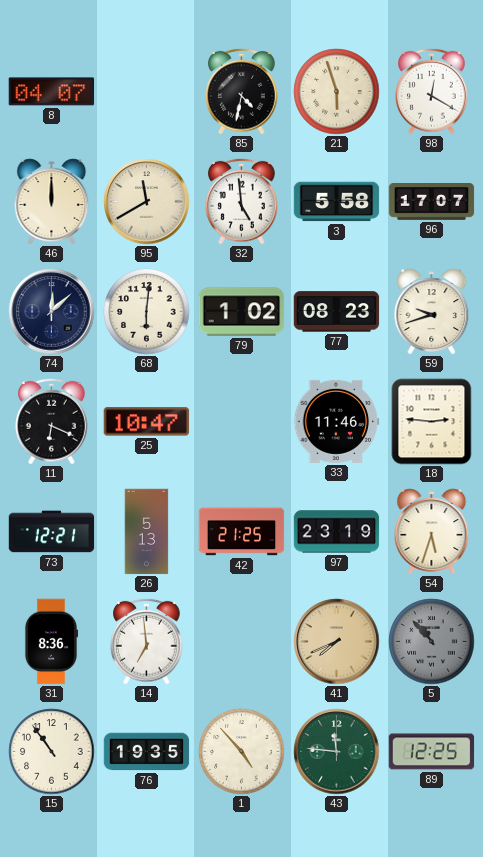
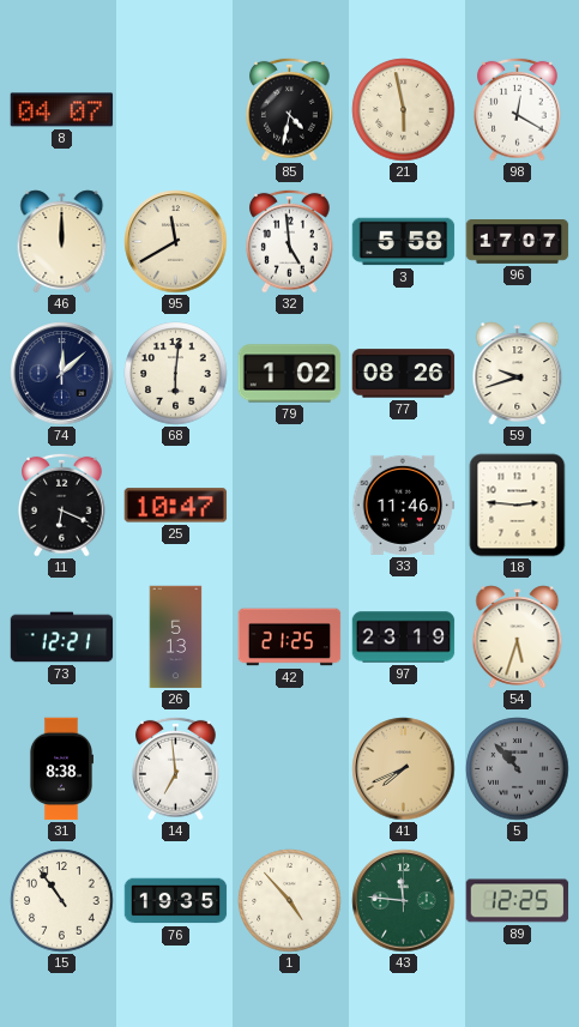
21: 5:57 -> 5:58 (404, 110)
77: 08:23 -> 08:26 (404, 374)
31: 8:36 -> 8:38 (60, 769)
